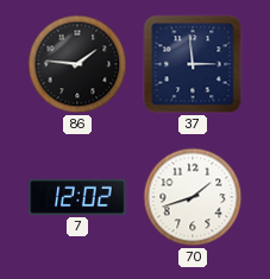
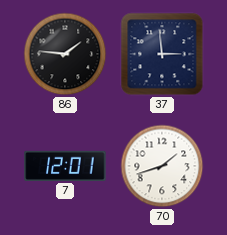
7: 12:02 -> 12:01 (65, 166)
